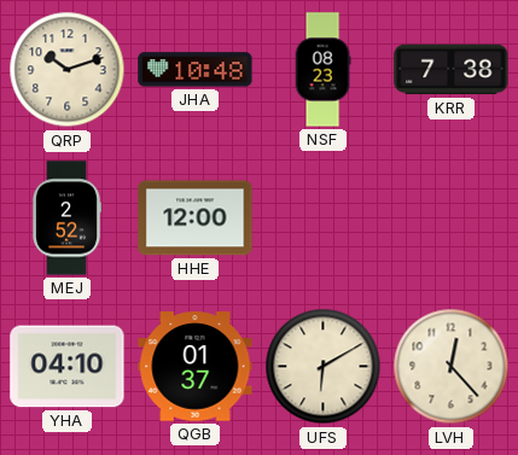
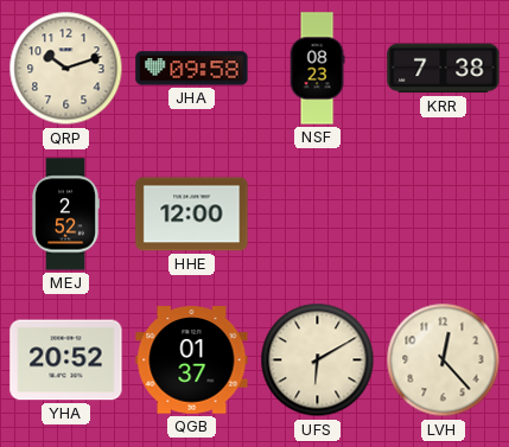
JHA: 10:48 -> 09:58 (192, 69)
YHA: 04:10 -> 20:52 (66, 360)
